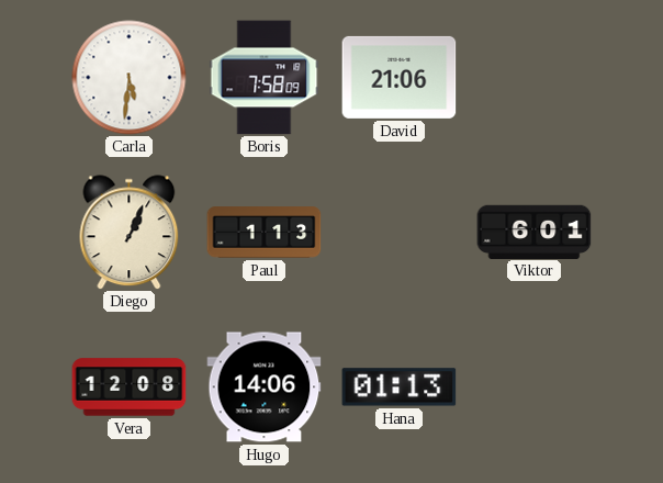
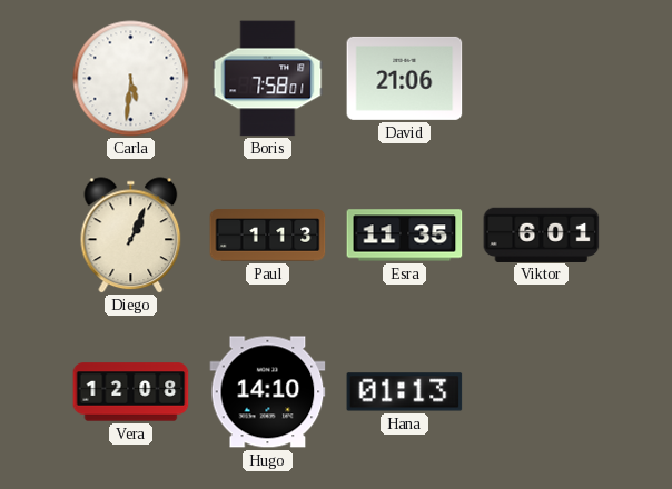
Boris: 7:58:09 -> 7:58:01 (268, 79)
Esra: none -> 11:35 (405, 236)
Hugo: 14:06 -> 14:10 (268, 392)
